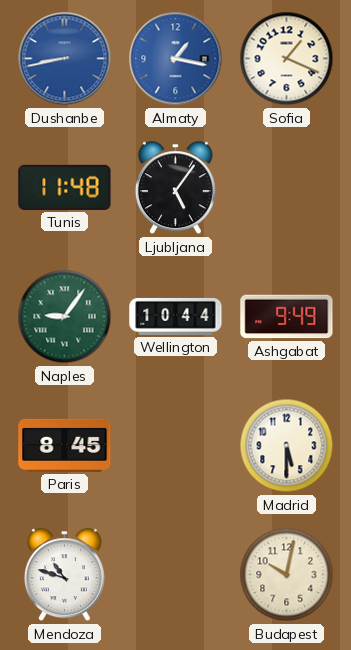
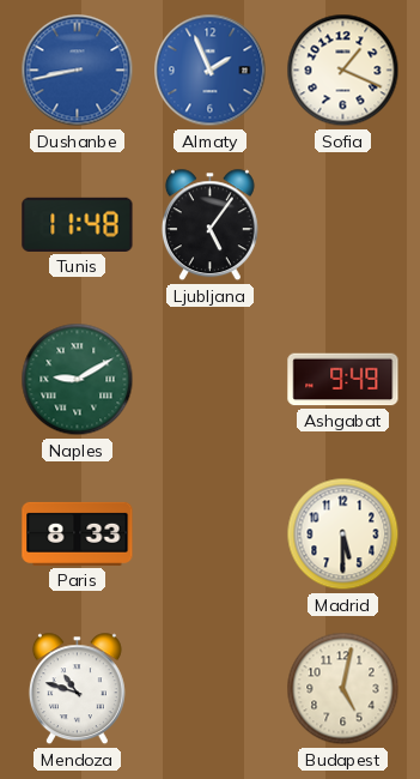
Almaty: 1:17 -> 1:56 (211, 71)
Naples: 9:06 -> 9:10 (78, 380)
Wellington: 10:44 -> none (176, 316)
Paris: 8:45 -> 8:33 (78, 533)
Budapest: 10:02 -> 5:02 (343, 689)
